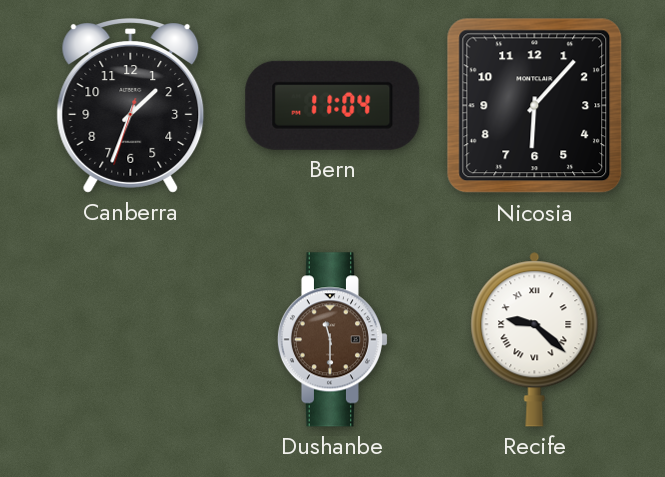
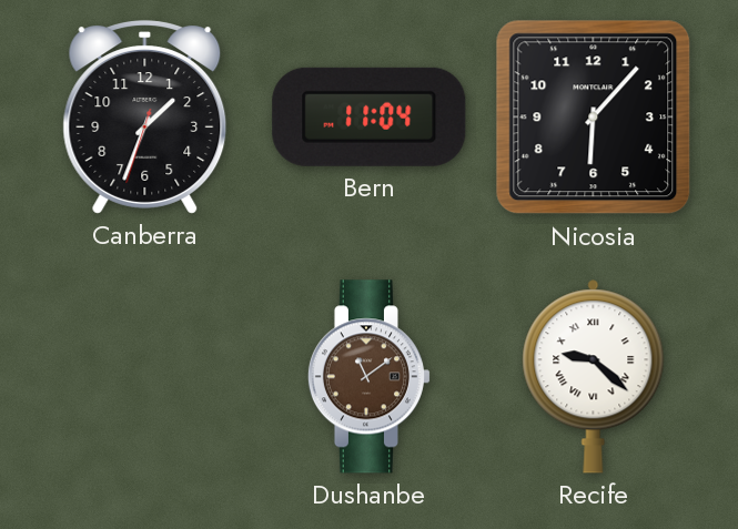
Dushanbe: 11:30 -> 11:09 (368, 377)
